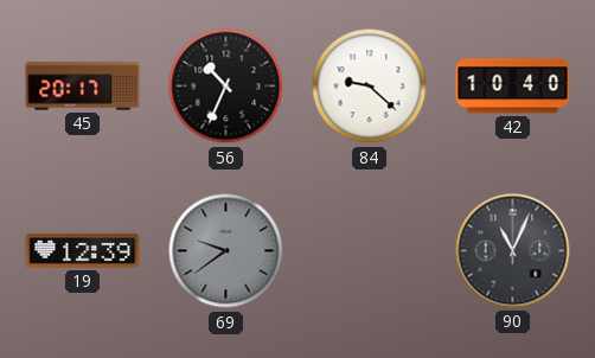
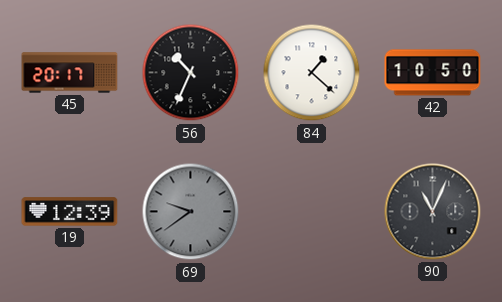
84: 9:22 -> 1:22 (312, 73)
42: 10:40 -> 10:50 (433, 73)
